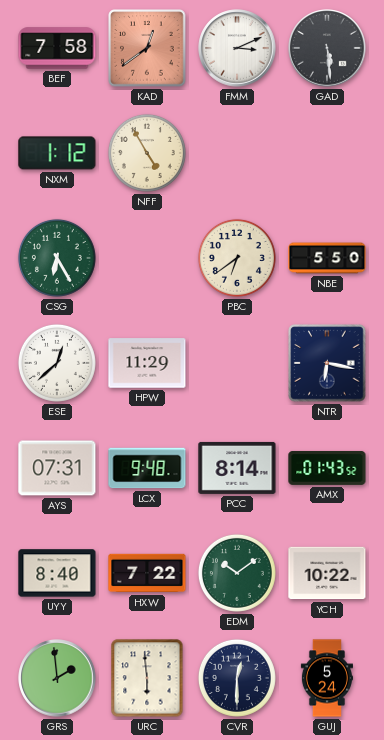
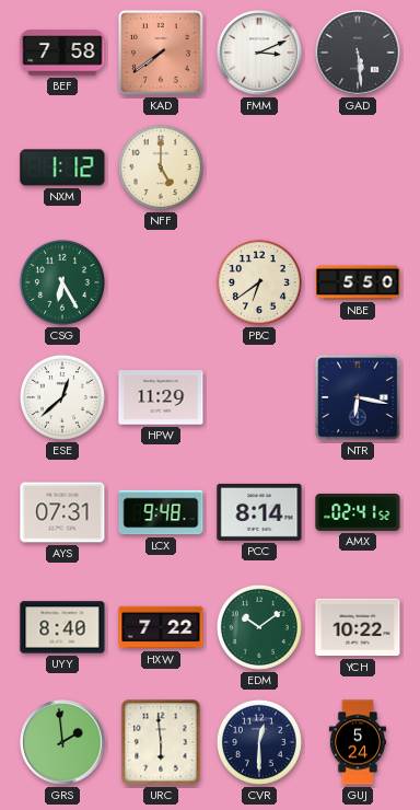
KAD: 12:39 -> 7:39 (161, 53)
NFF: 4:55 -> 5:00 (161, 167)
AMX: 01:43 -> 02:41 (358, 512)
